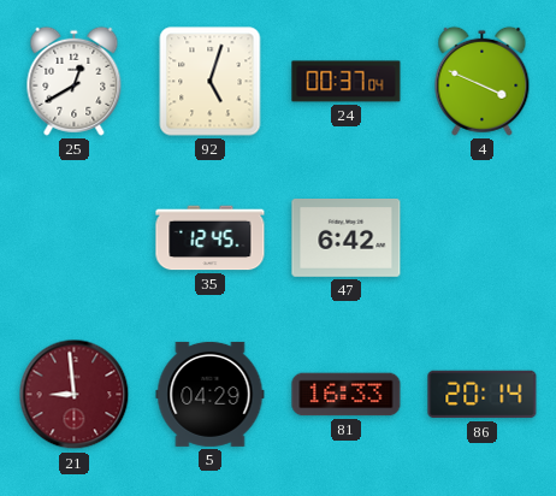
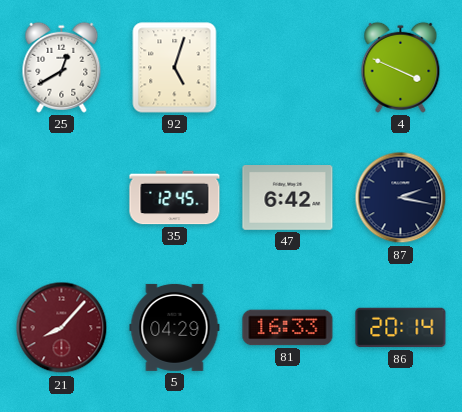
24: 00:37 -> none (347, 82)
87: none -> 2:17 (401, 198)
21: 8:59 -> 8:07 (62, 328)
